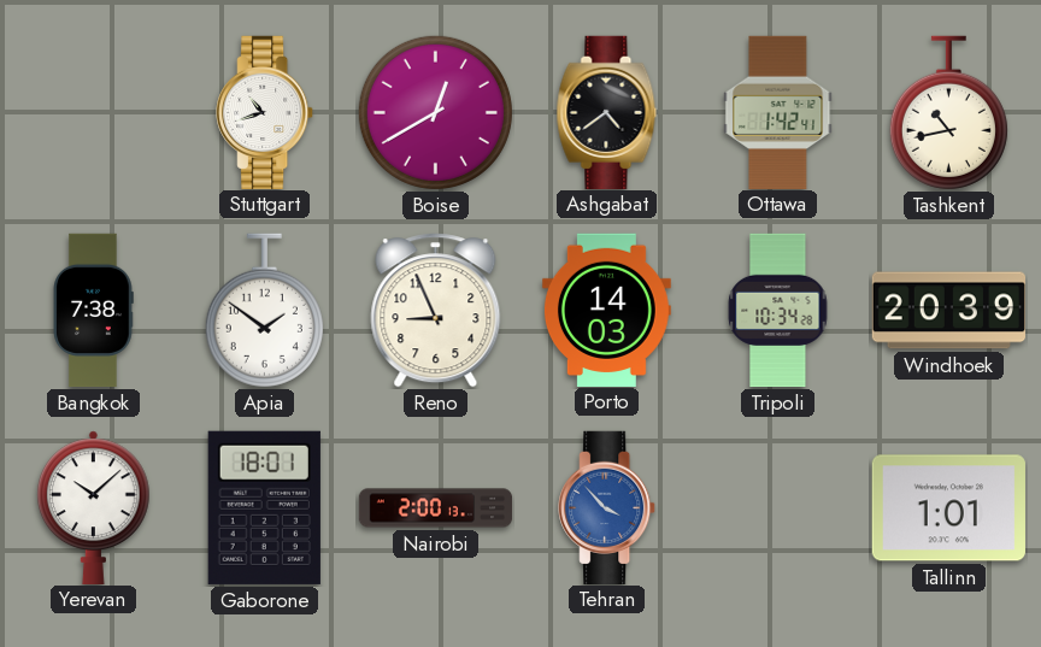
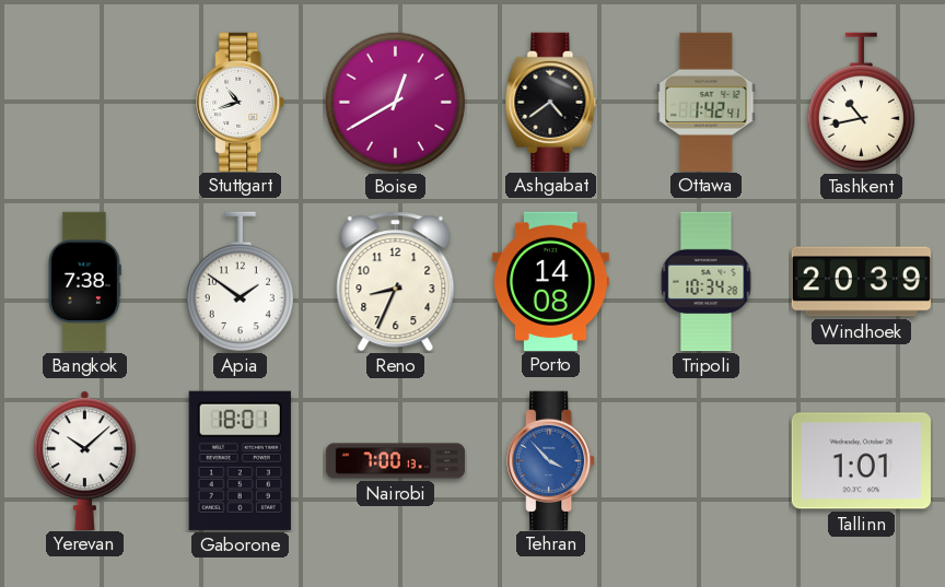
Reno: 8:56 -> 8:34 (396, 282)
Porto: 14:03 -> 14:08 (550, 281)
Nairobi: 2:00 -> 7:00 (396, 461)
